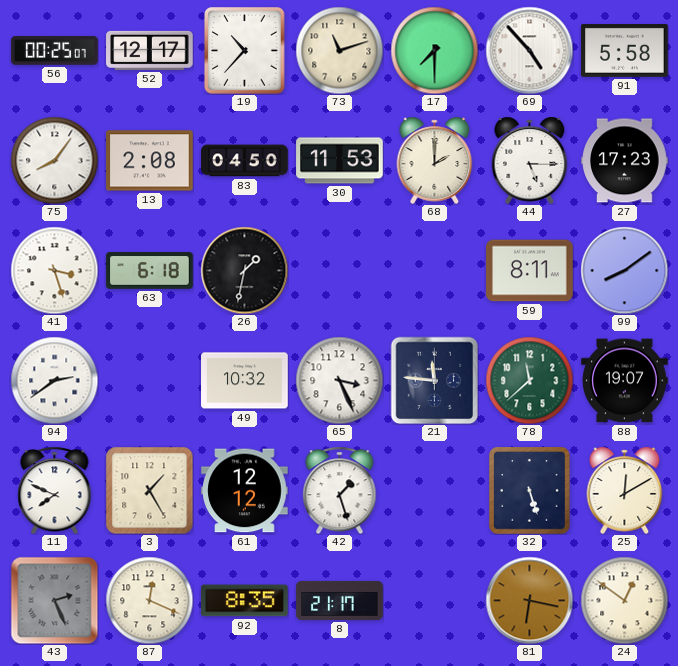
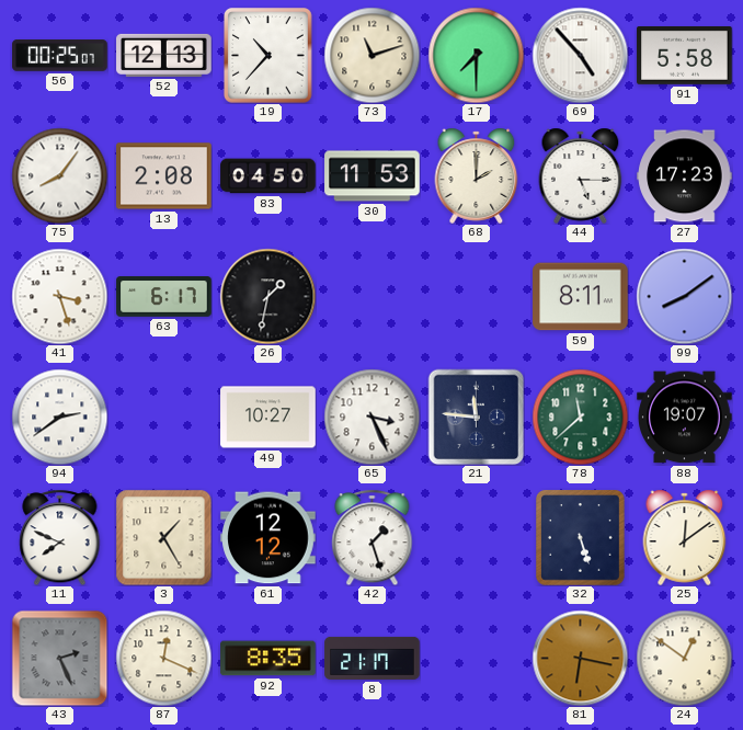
52: 12:17 -> 12:13 (164, 55)
63: 6:18 -> 6:17 (164, 297)
49: 10:32 -> 10:27 (268, 418)
25: 12:10 -> 12:09 (685, 537)
